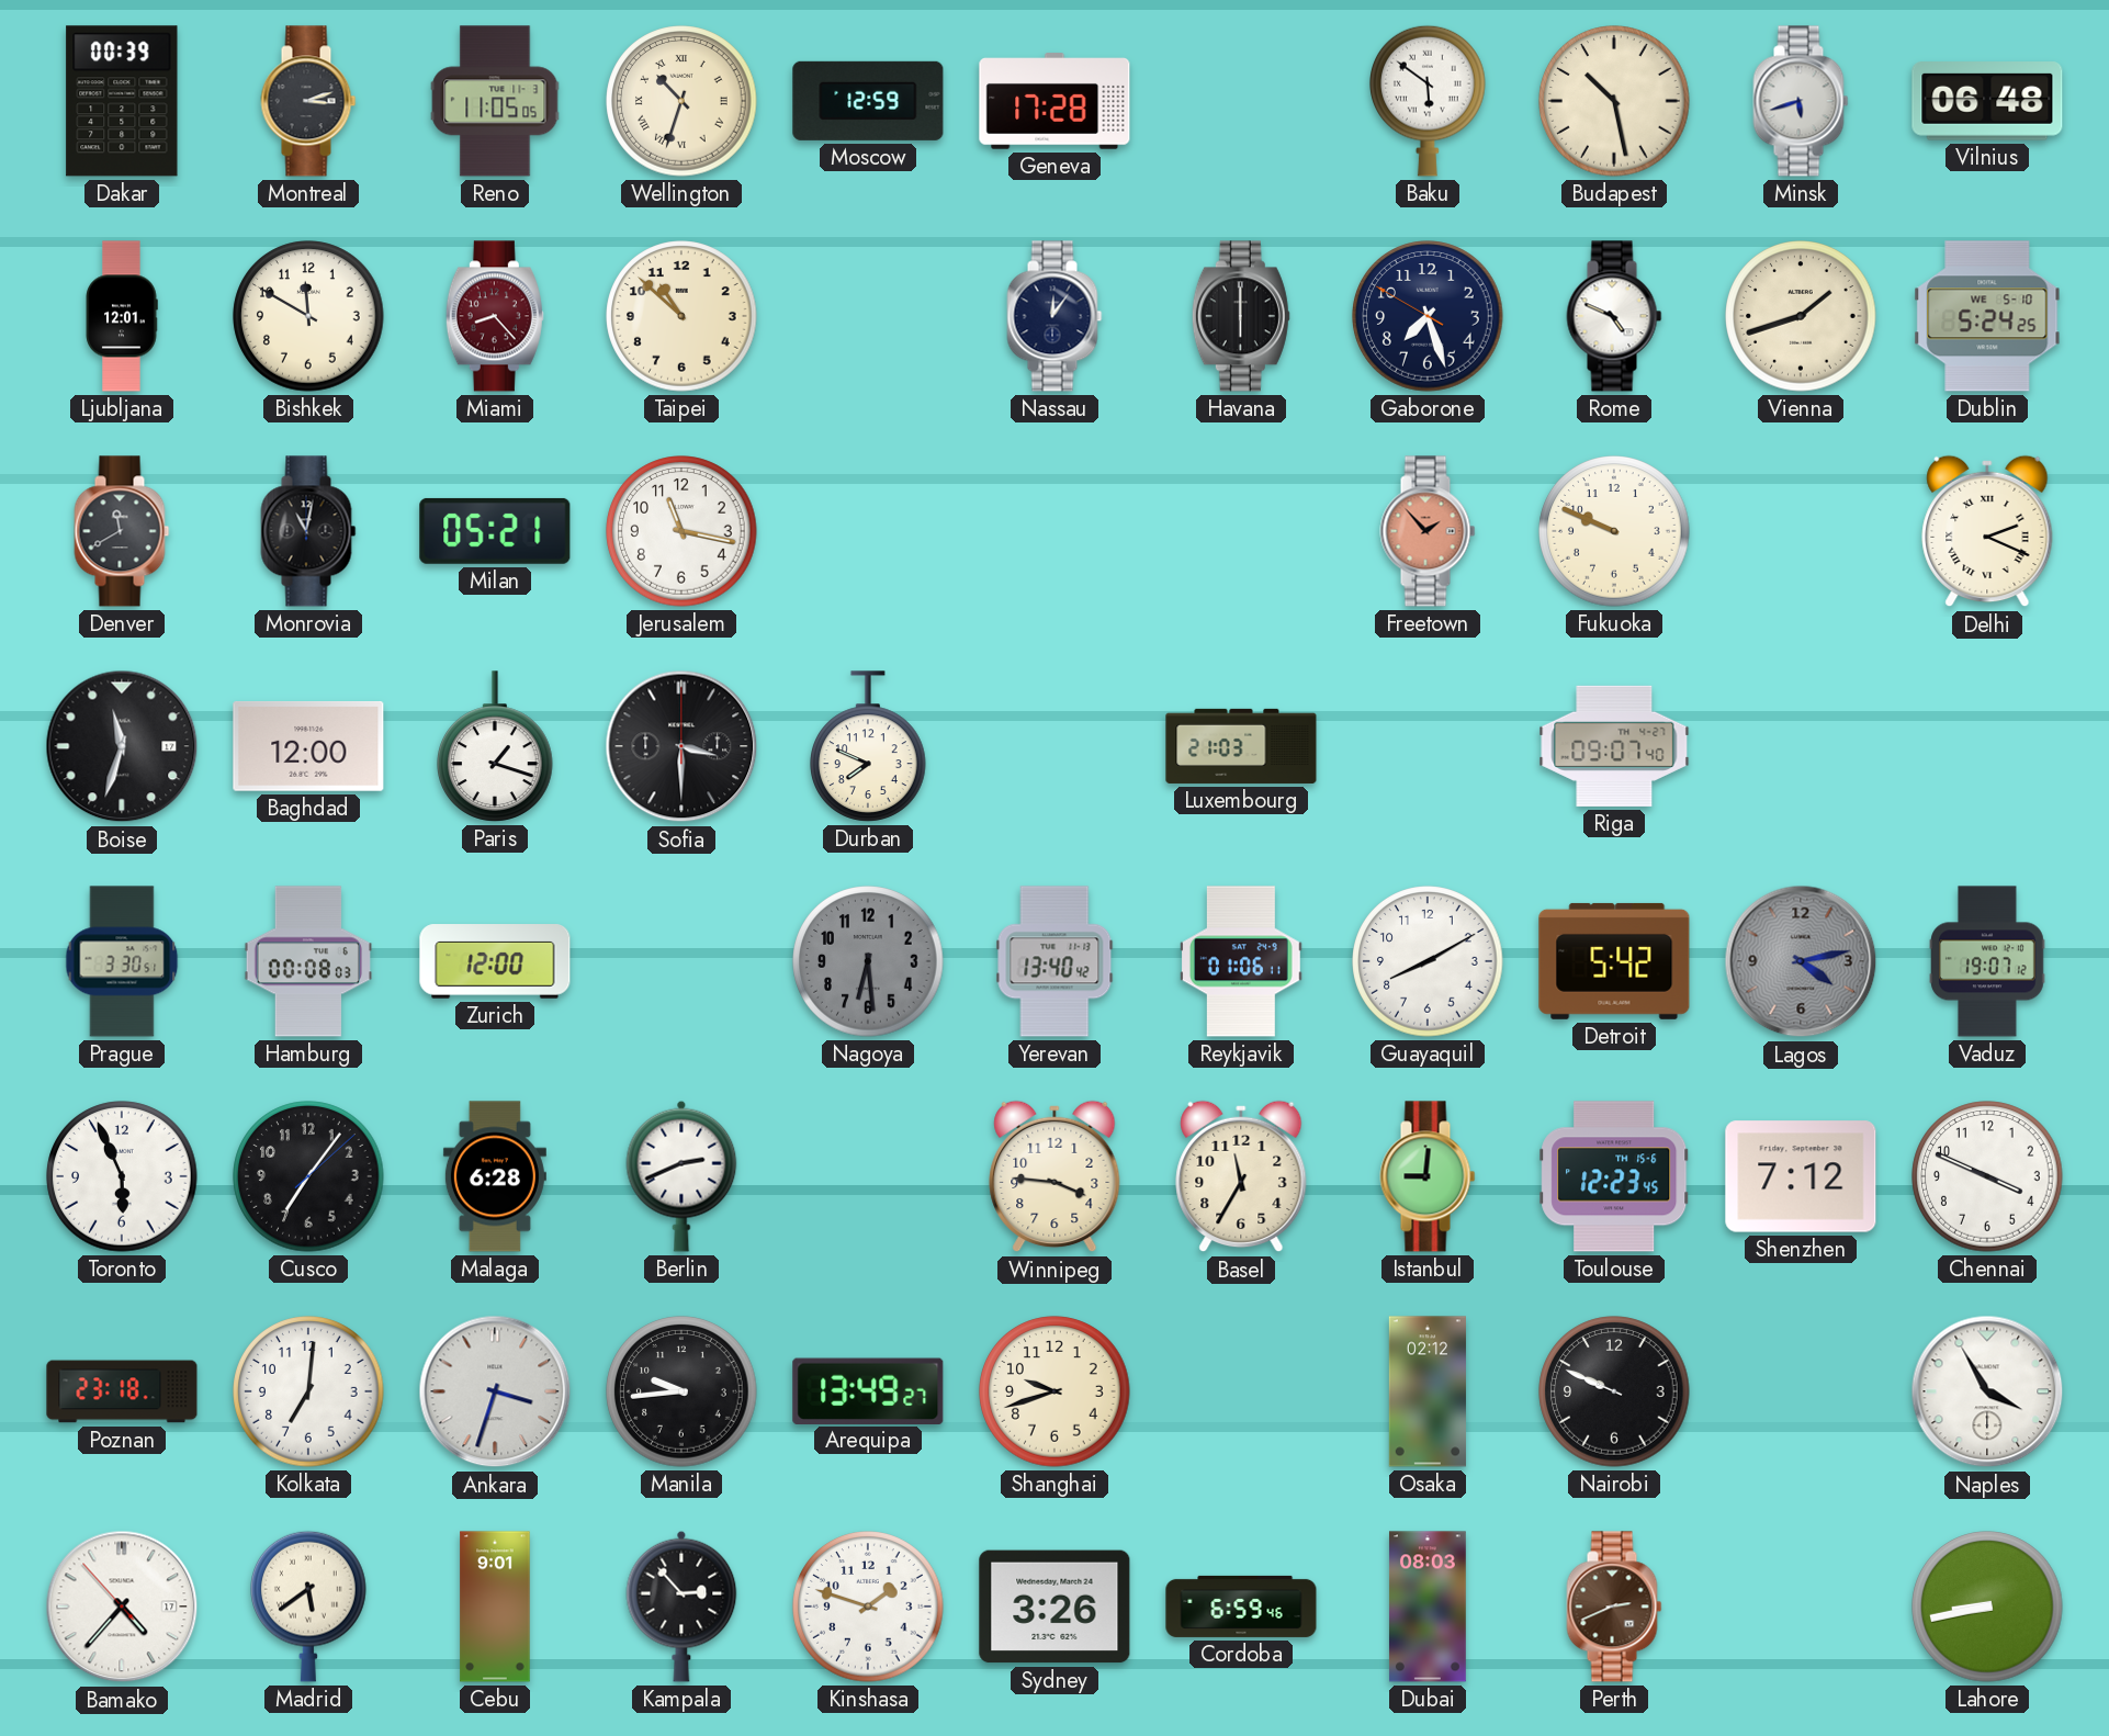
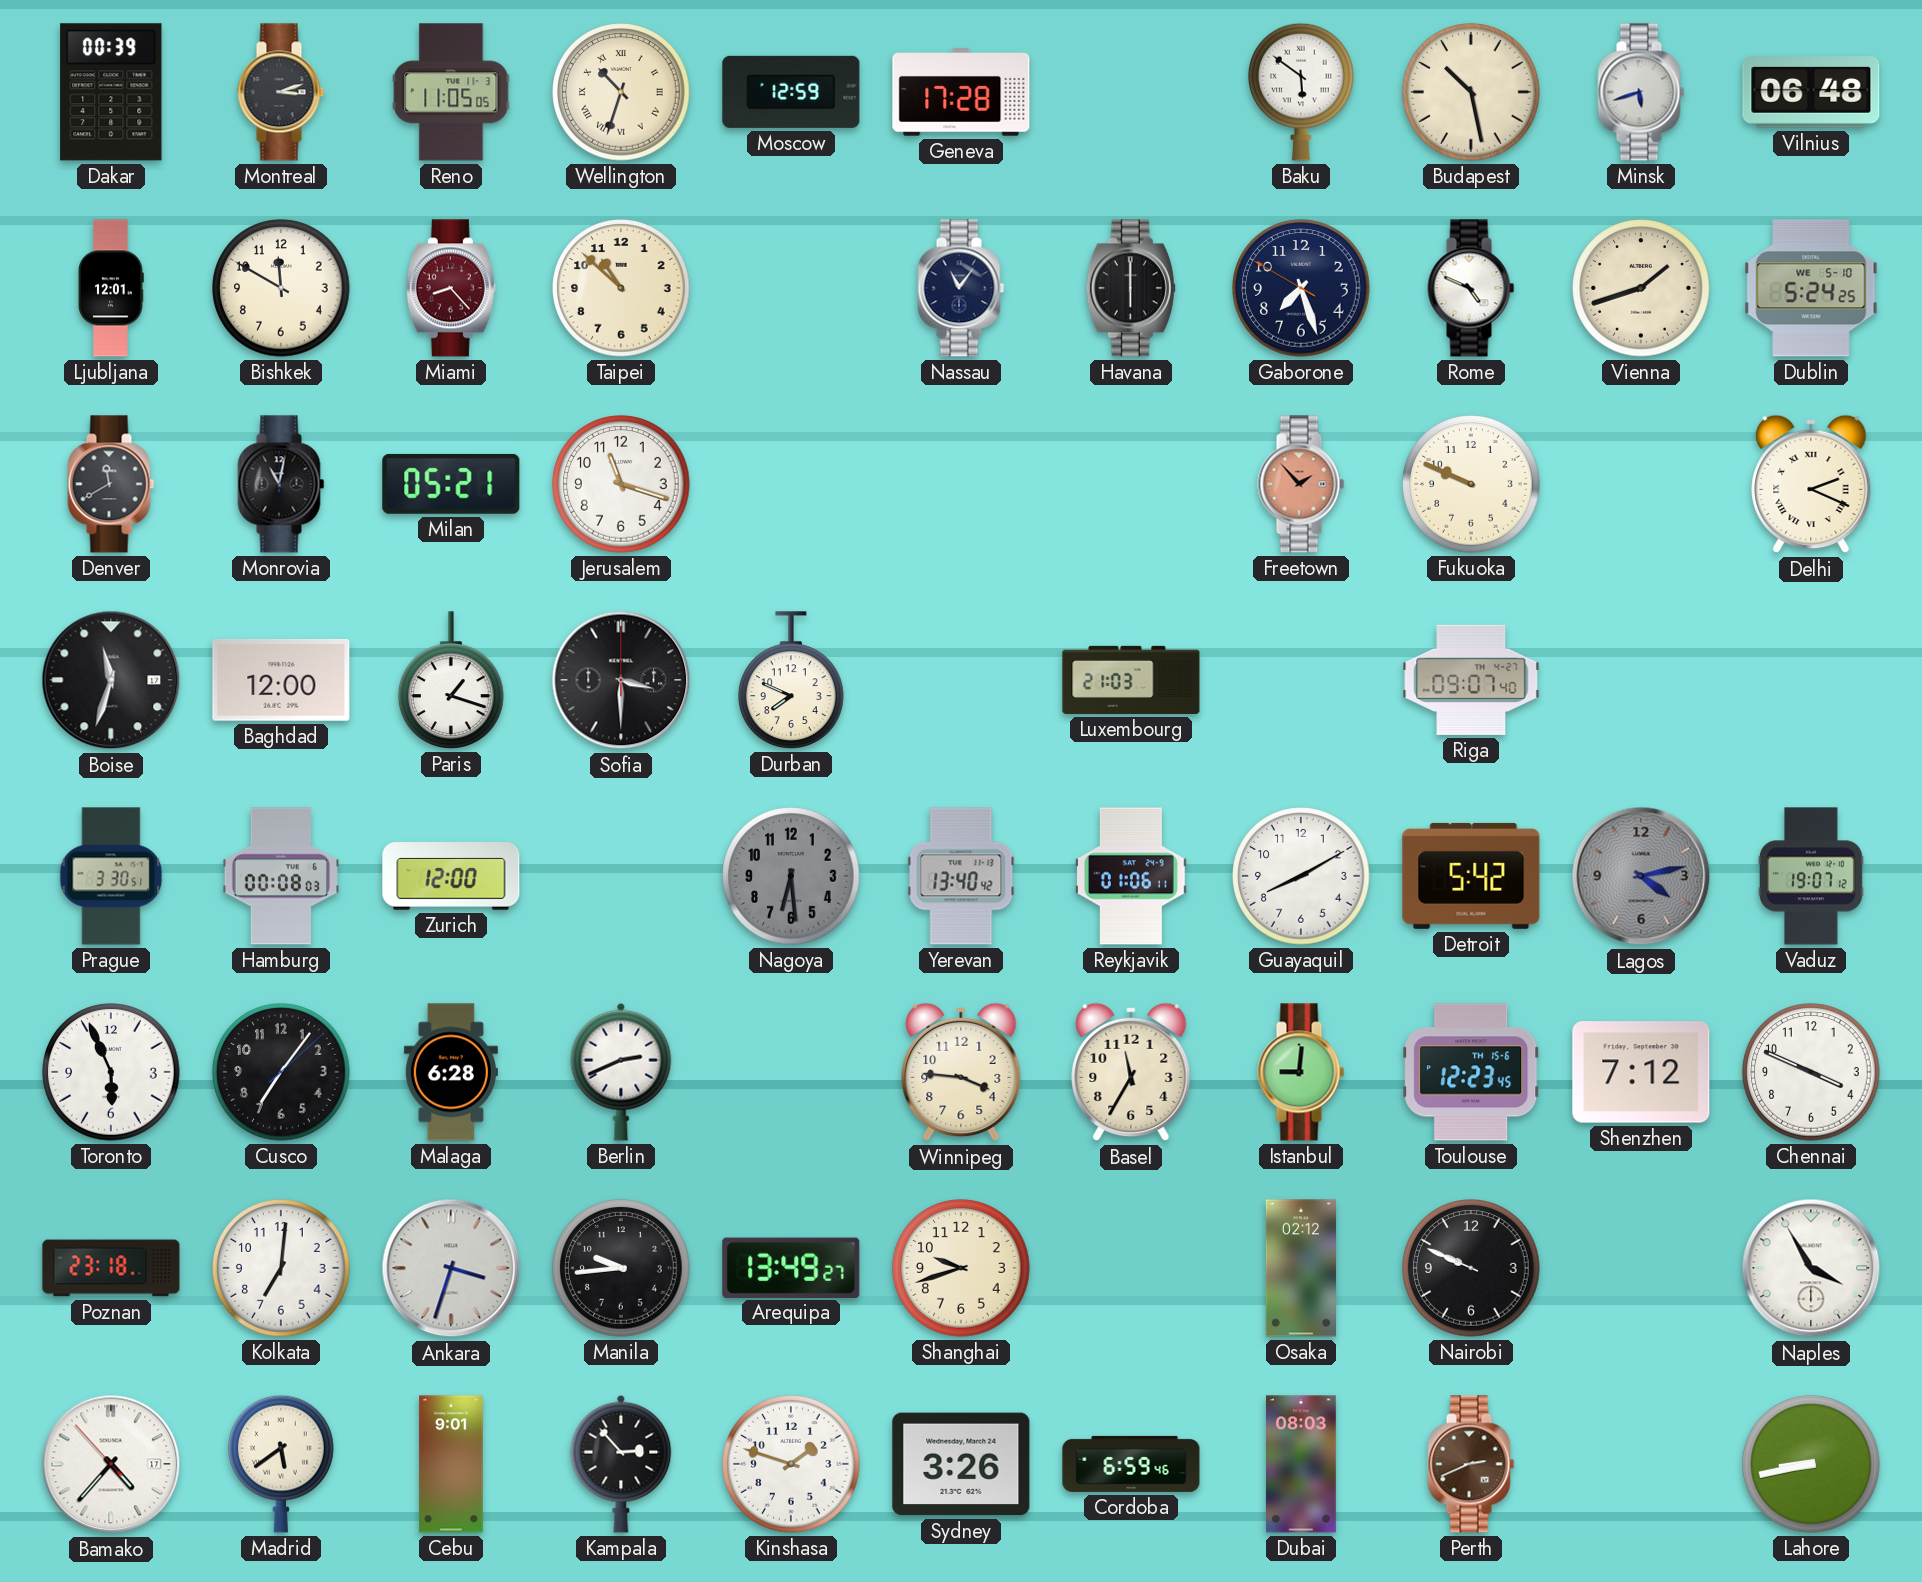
Nassau: 12:06 -> 11:06 (961, 288)
Jerusalem: 11:17 -> 11:18 (621, 484)
